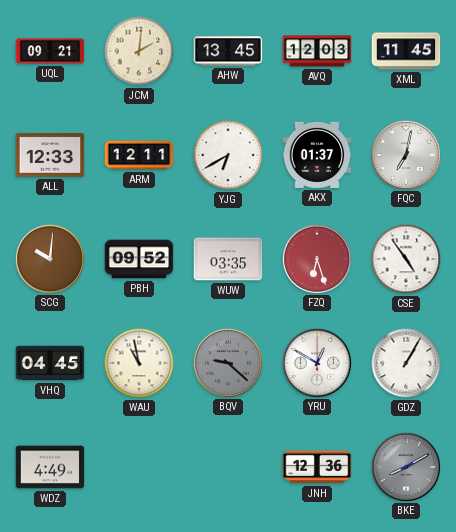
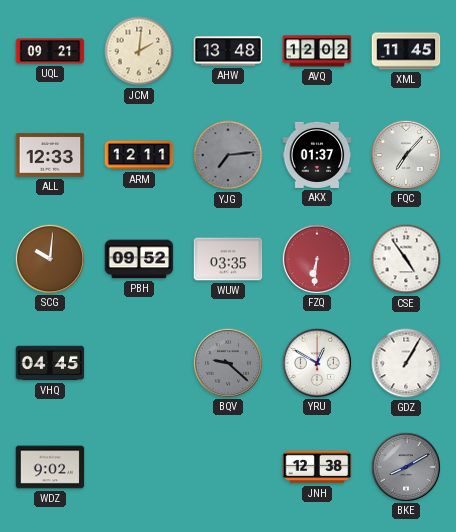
AHW: 13:45 -> 13:48 (228, 51)
AVQ: 12:03 -> 12:02 (317, 51)
YJG: 6:40 -> 7:14 (228, 155)
YJG dial: white -> grey (228, 155)
FQC: 7:02 -> 7:07 (405, 154)
FZQ: 6:27 -> 6:31 (316, 258)
WAU: 10:58 -> none (139, 363)
WDZ: 4:49 -> 9:02 (50, 467)
JNH: 12:36 -> 12:38 (317, 467)
